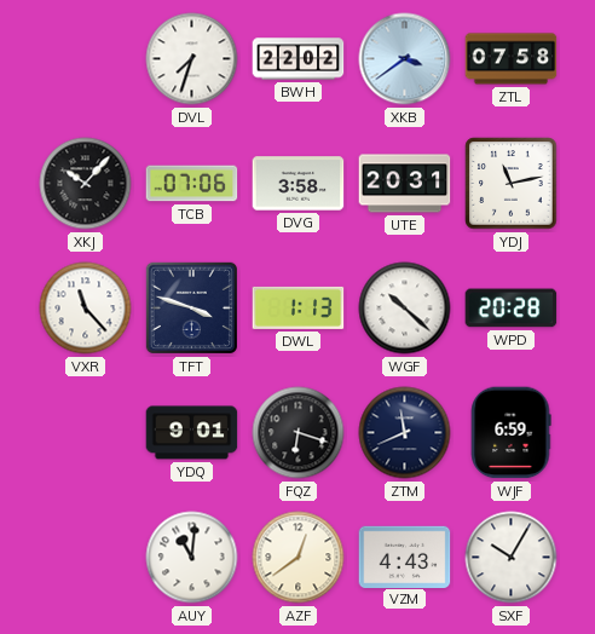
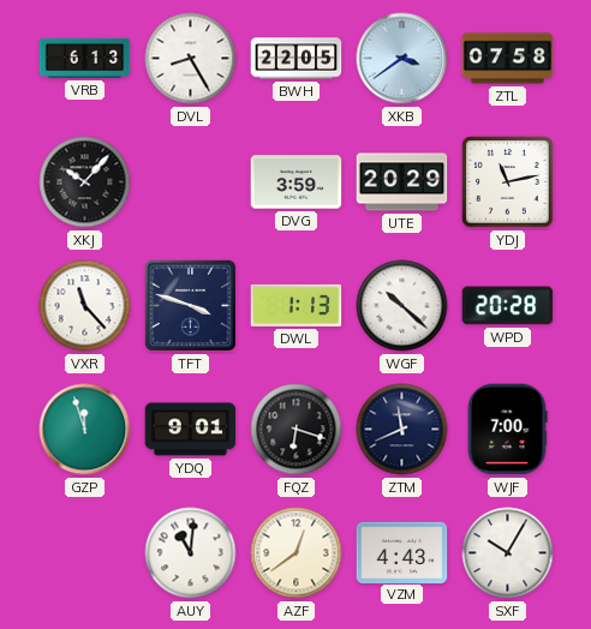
VRB: none -> 6:13 (85, 58)
DVL: 7:33 -> 8:25 (191, 59)
BWH: 22:02 -> 22:05 (297, 59)
TCB: 07:06 -> none (192, 184)
DVG: 3:58 -> 3:59 (297, 182)
UTE: 20:31 -> 20:29 (402, 182)
GZP: none -> 11:57 (85, 430)
WJF: 6:59 -> 7:00 (507, 430)
